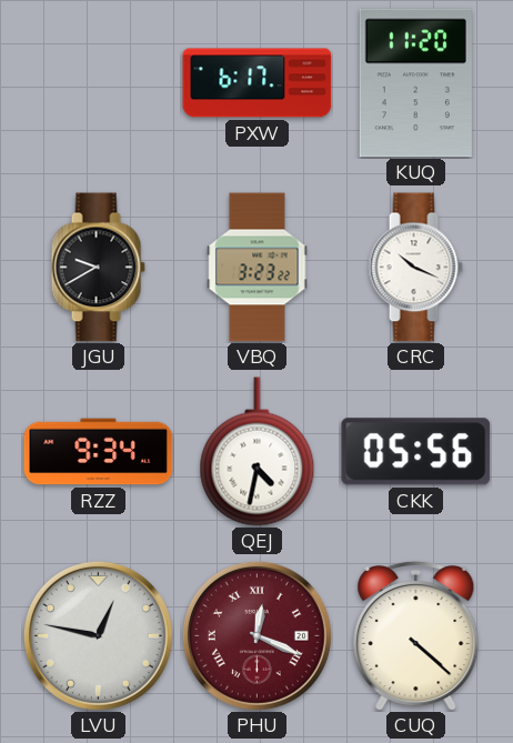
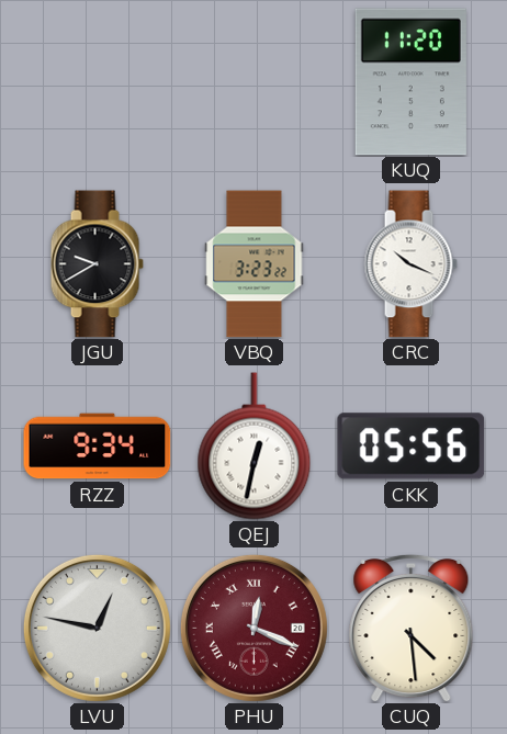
PXW: 6:17 -> none (258, 83)
QEJ: 4:32 -> 12:32 (255, 447)
CUQ: 4:22 -> 4:29 (412, 628)
